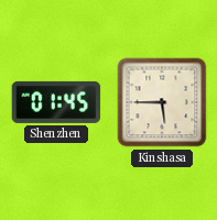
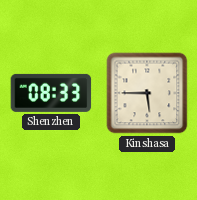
Shenzhen: 01:45 -> 08:33 (51, 93)
